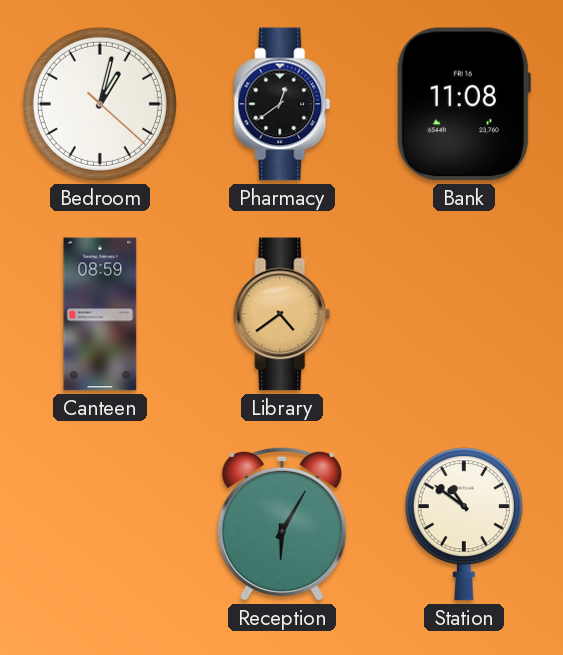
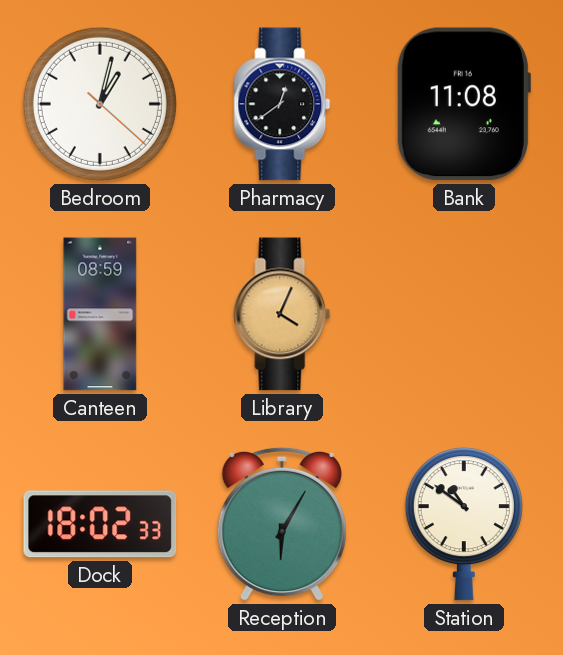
Library: 4:39 -> 4:04 (282, 314)
Dock: none -> 18:02 (100, 524)
